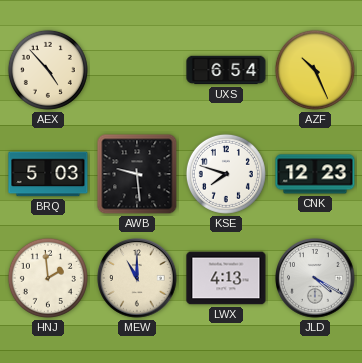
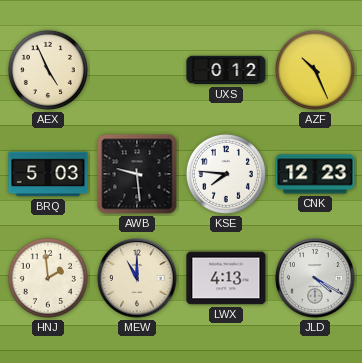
AEX: 4:53 -> 4:56 (48, 70)
UXS: 6:54 -> 0:12 (226, 70)
KSE: 7:48 -> 7:46 (226, 174)
